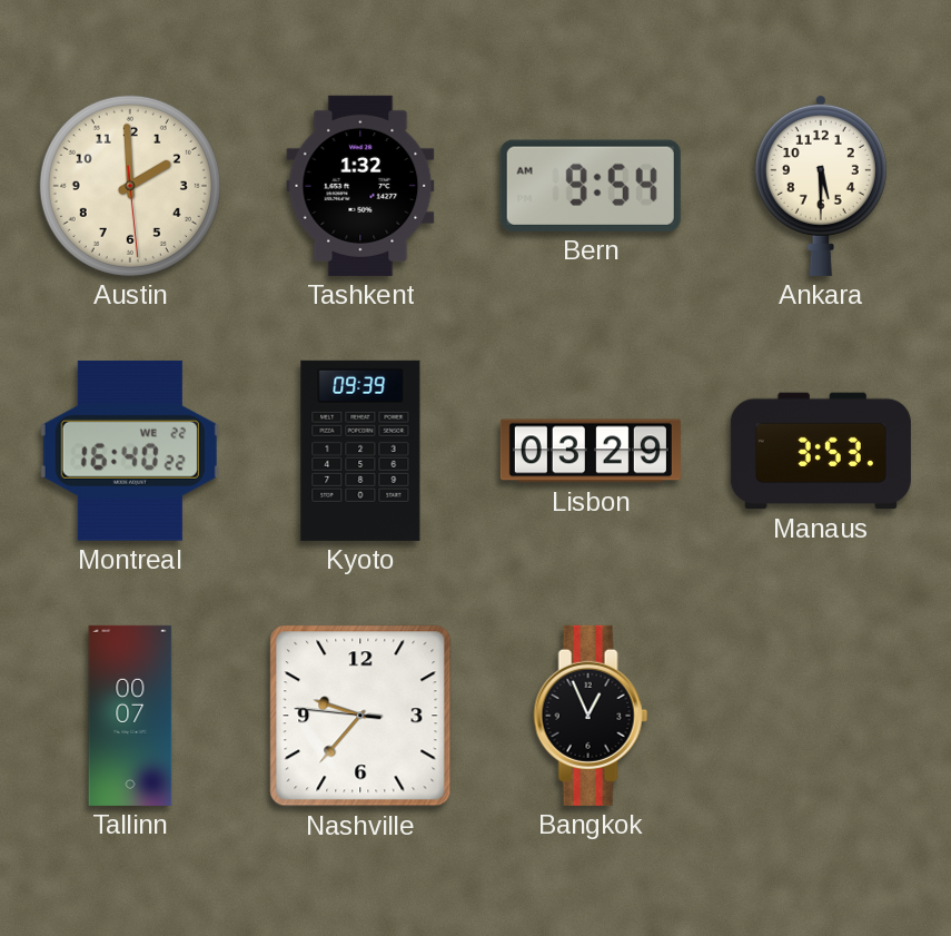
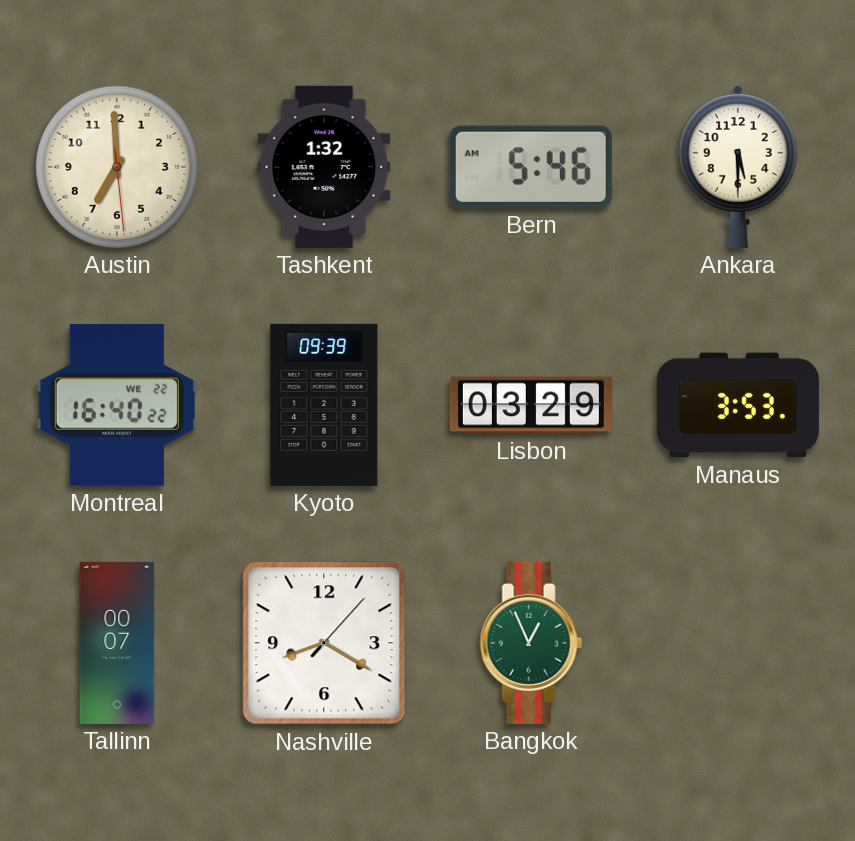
Austin: 1:59 -> 6:59 (117, 167)
Bern: 9:54 -> 5:46 (531, 167)
Nashville: 9:36 -> 8:20 (324, 643)
Bangkok dial: black -> green (531, 643)
